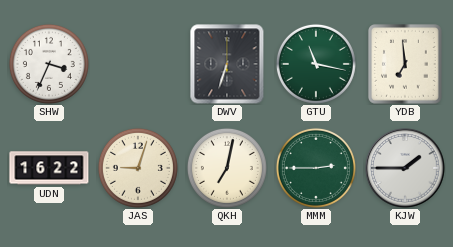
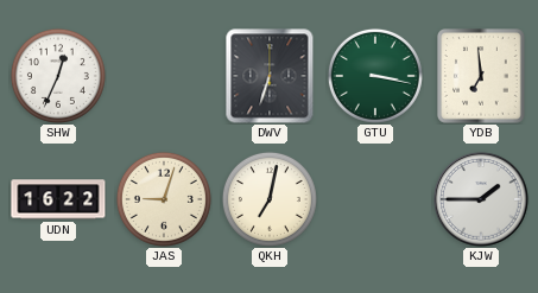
SHW: 3:34 -> 12:34 (58, 76)
GTU: 11:17 -> 3:17 (375, 76)
MMM: 2:45 -> none (316, 168)
